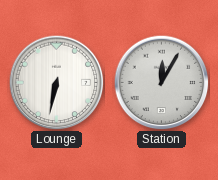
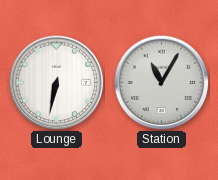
Station: 12:05 -> 11:05 (161, 82)
